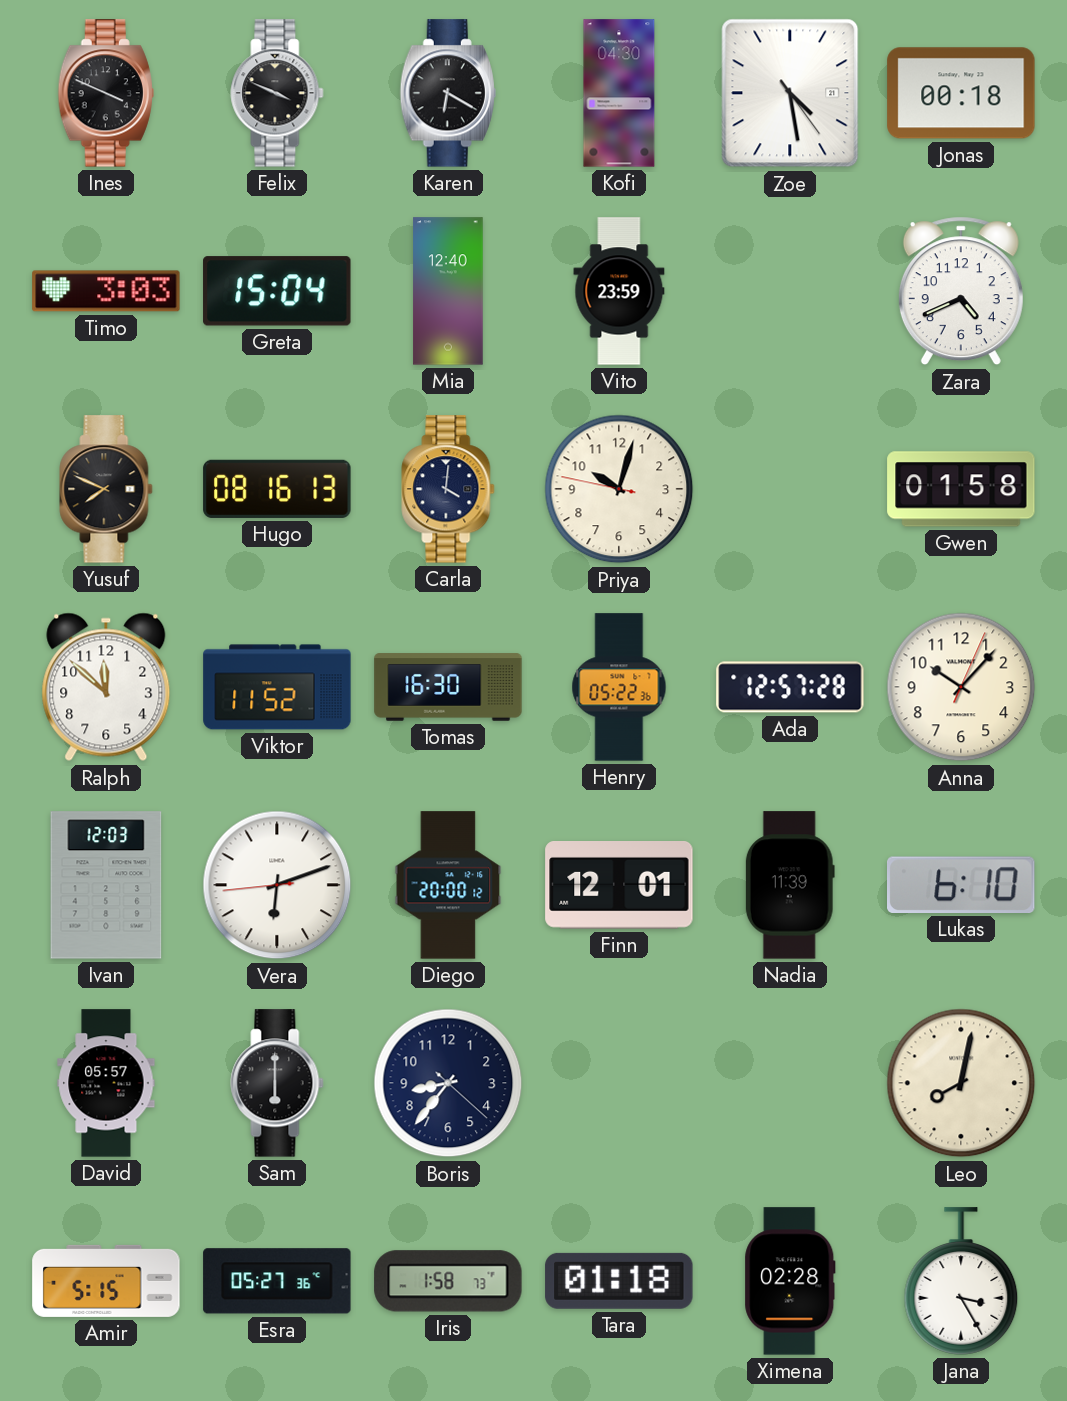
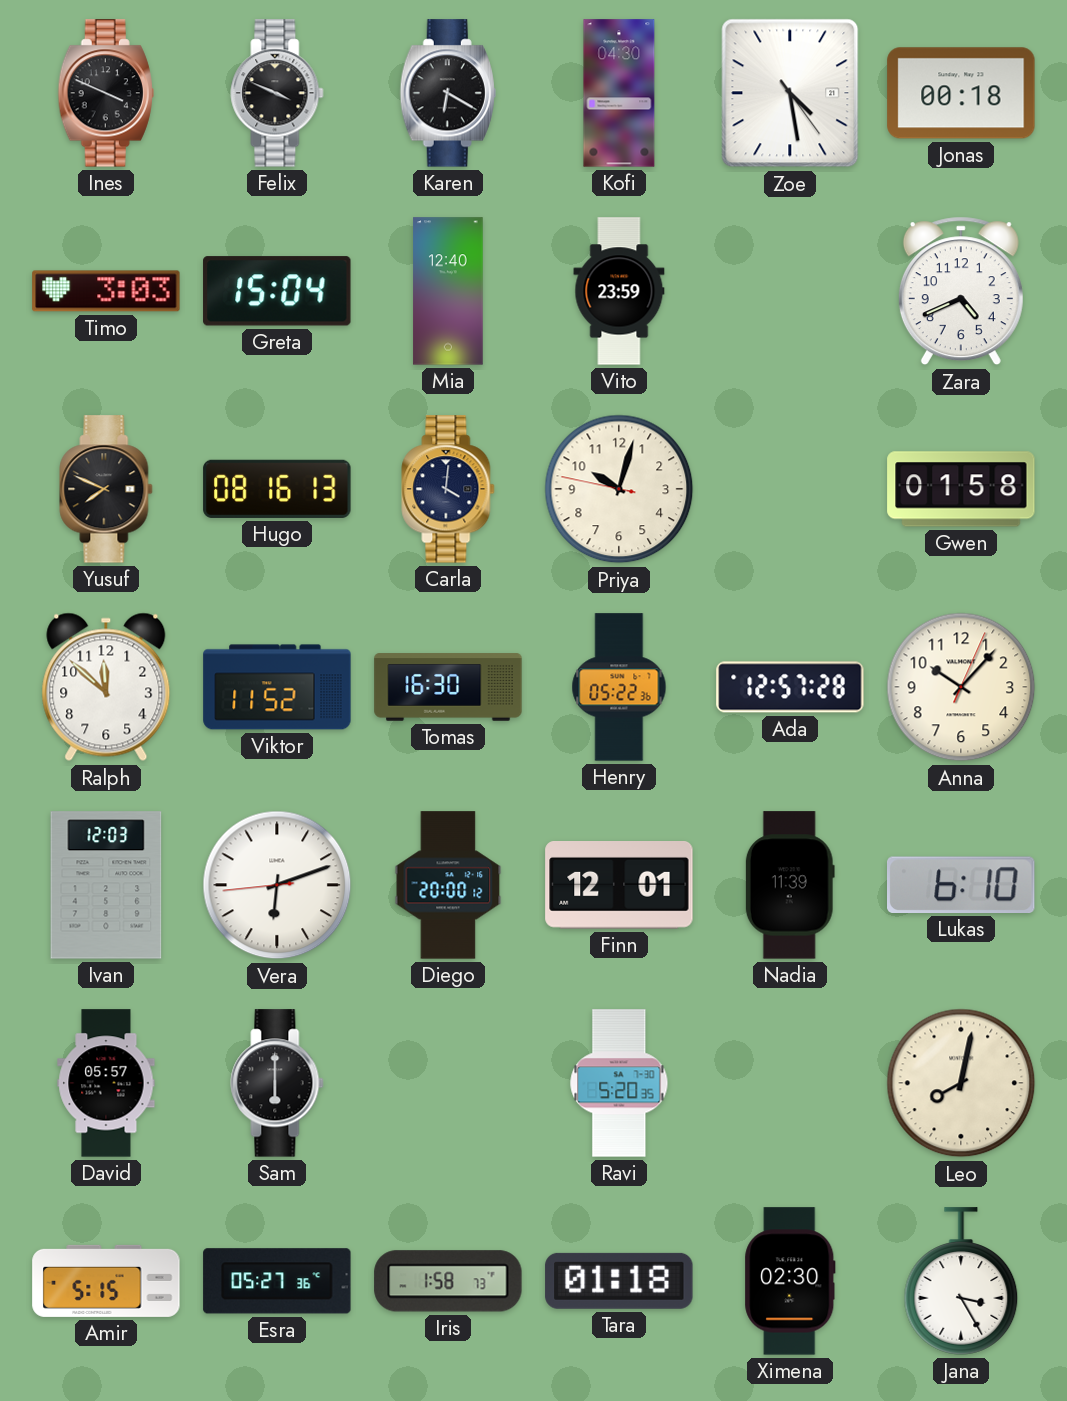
Boris: 8:36 -> none (448, 1083)
Ravi: none -> 5:20 (619, 1083)
Ximena: 02:28 -> 02:30 (790, 1281)
